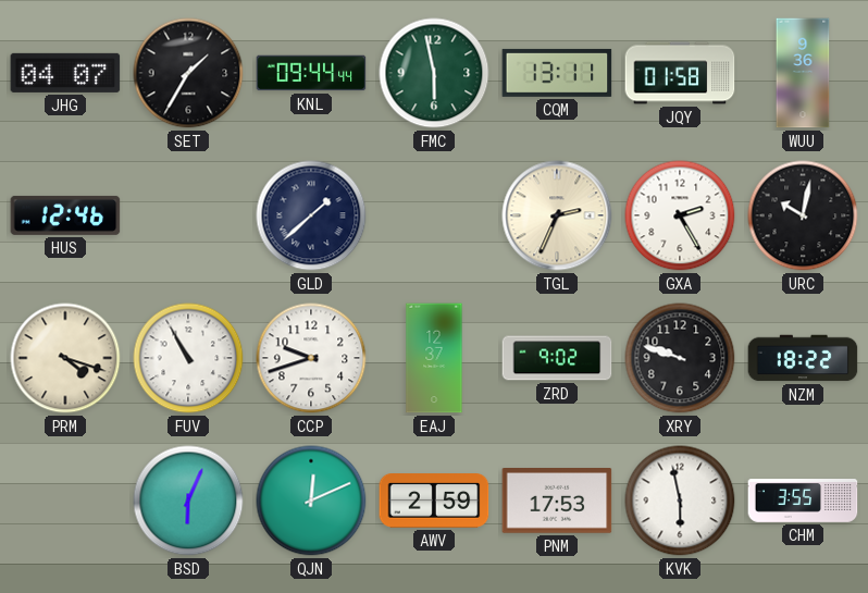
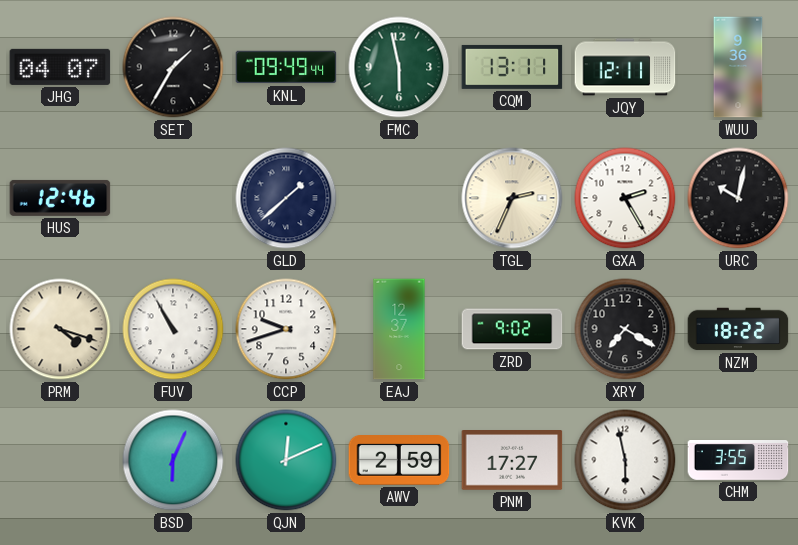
KNL: 09:44 -> 09:49 (286, 67)
JQY: 01:58 -> 12:11 (625, 67)
XRY: 9:48 -> 7:20 (625, 329)
PNM: 17:53 -> 17:27 (512, 461)
